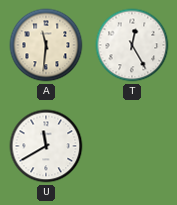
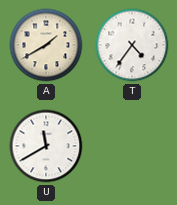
A: 11:31 -> 1:40 (46, 45)
T: 12:25 -> 4:36 (132, 45)
